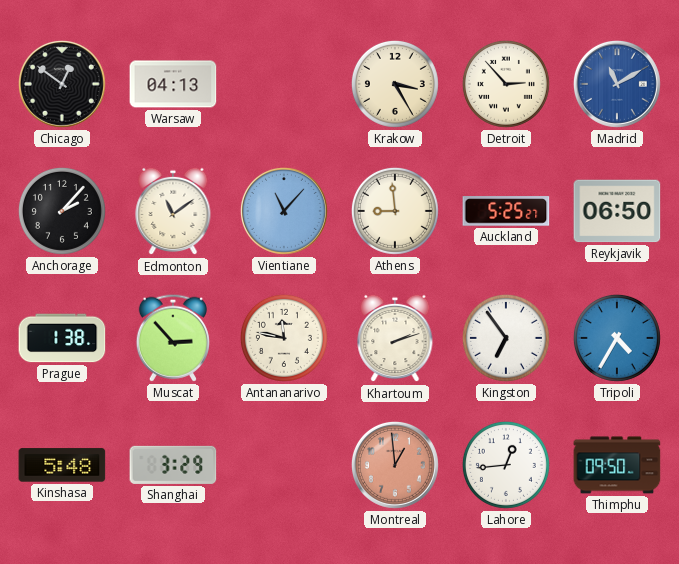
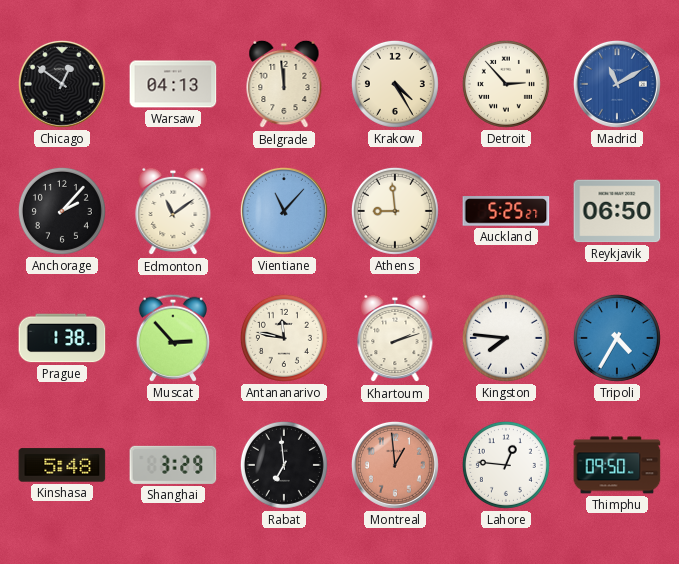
Belgrade: none -> 11:59 (284, 84)
Krakow: 3:25 -> 4:25 (395, 84)
Kingston: 6:54 -> 7:46 (506, 338)
Rabat: none -> 6:59 (284, 465)
Lahore: 12:44 -> 12:46 (506, 465)
